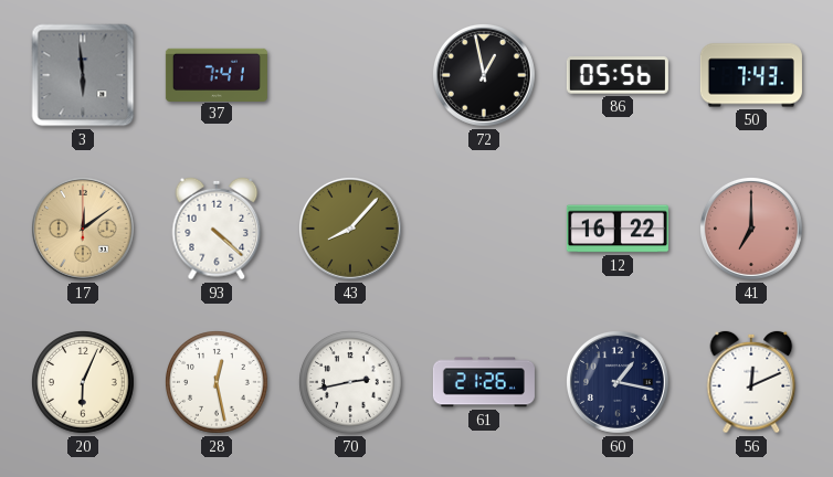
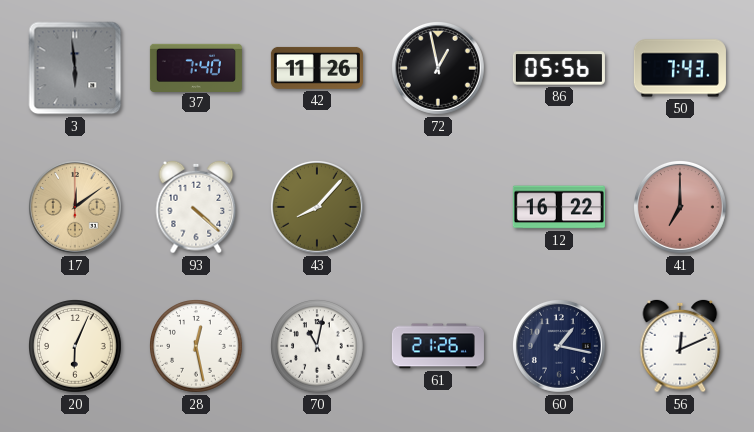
37: 7:41 -> 7:40 (196, 67)
42: none -> 11:26 (317, 68)
70: 2:43 -> 11:02 (318, 347)
